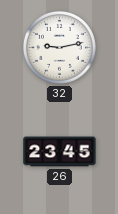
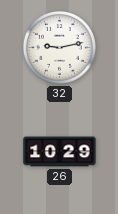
26: 23:45 -> 10:29 (60, 152)
